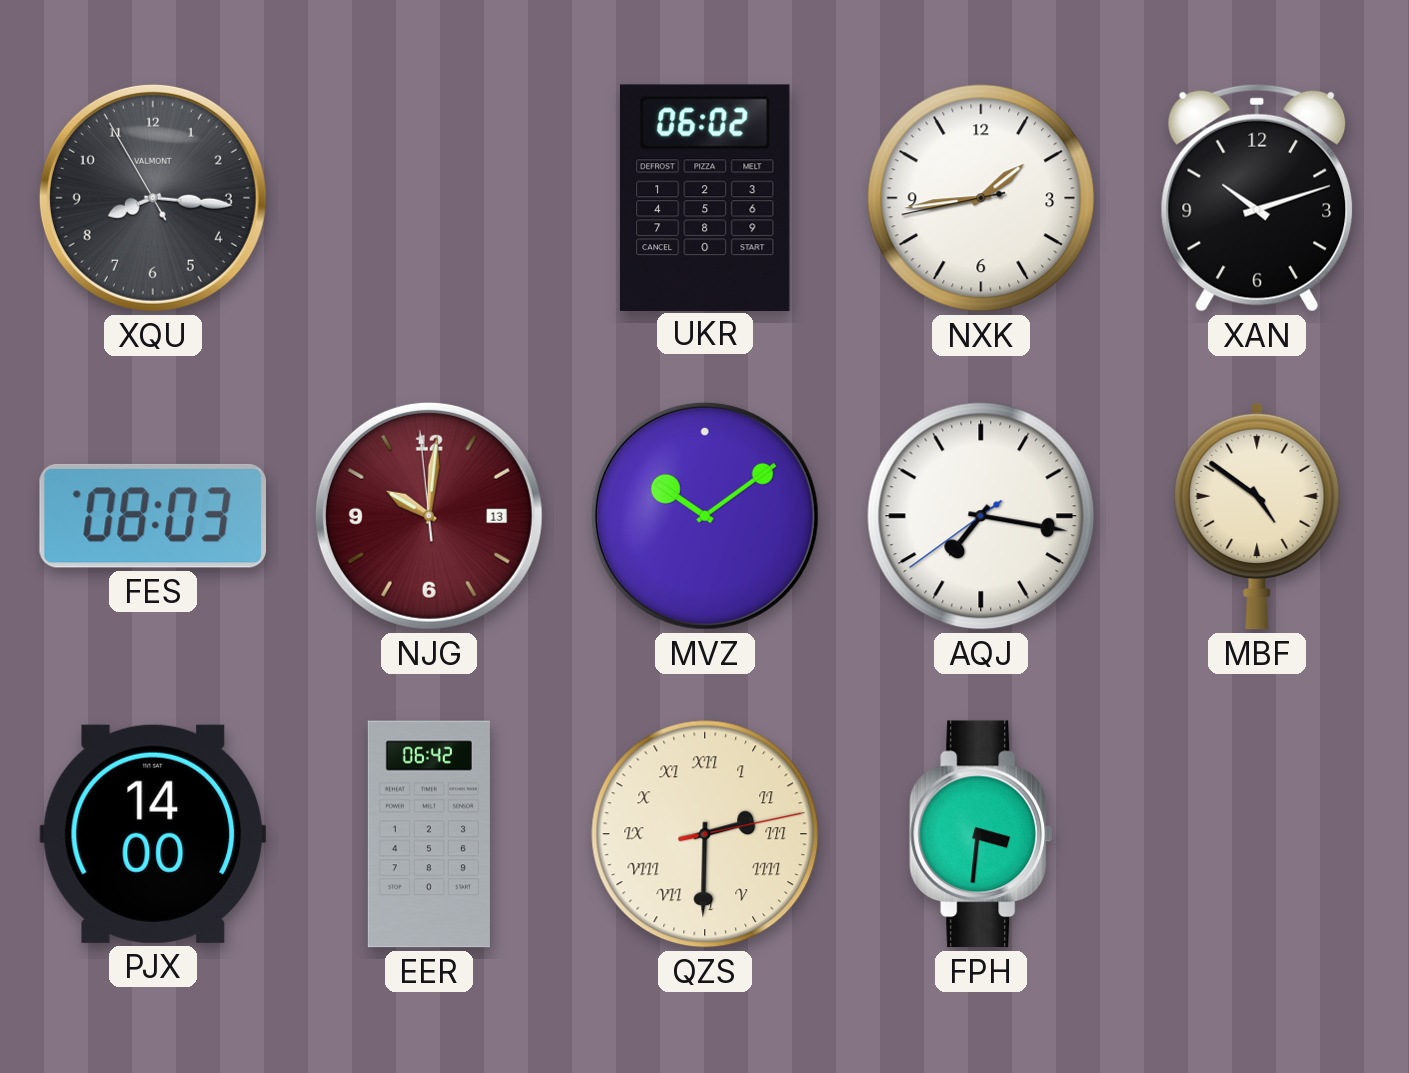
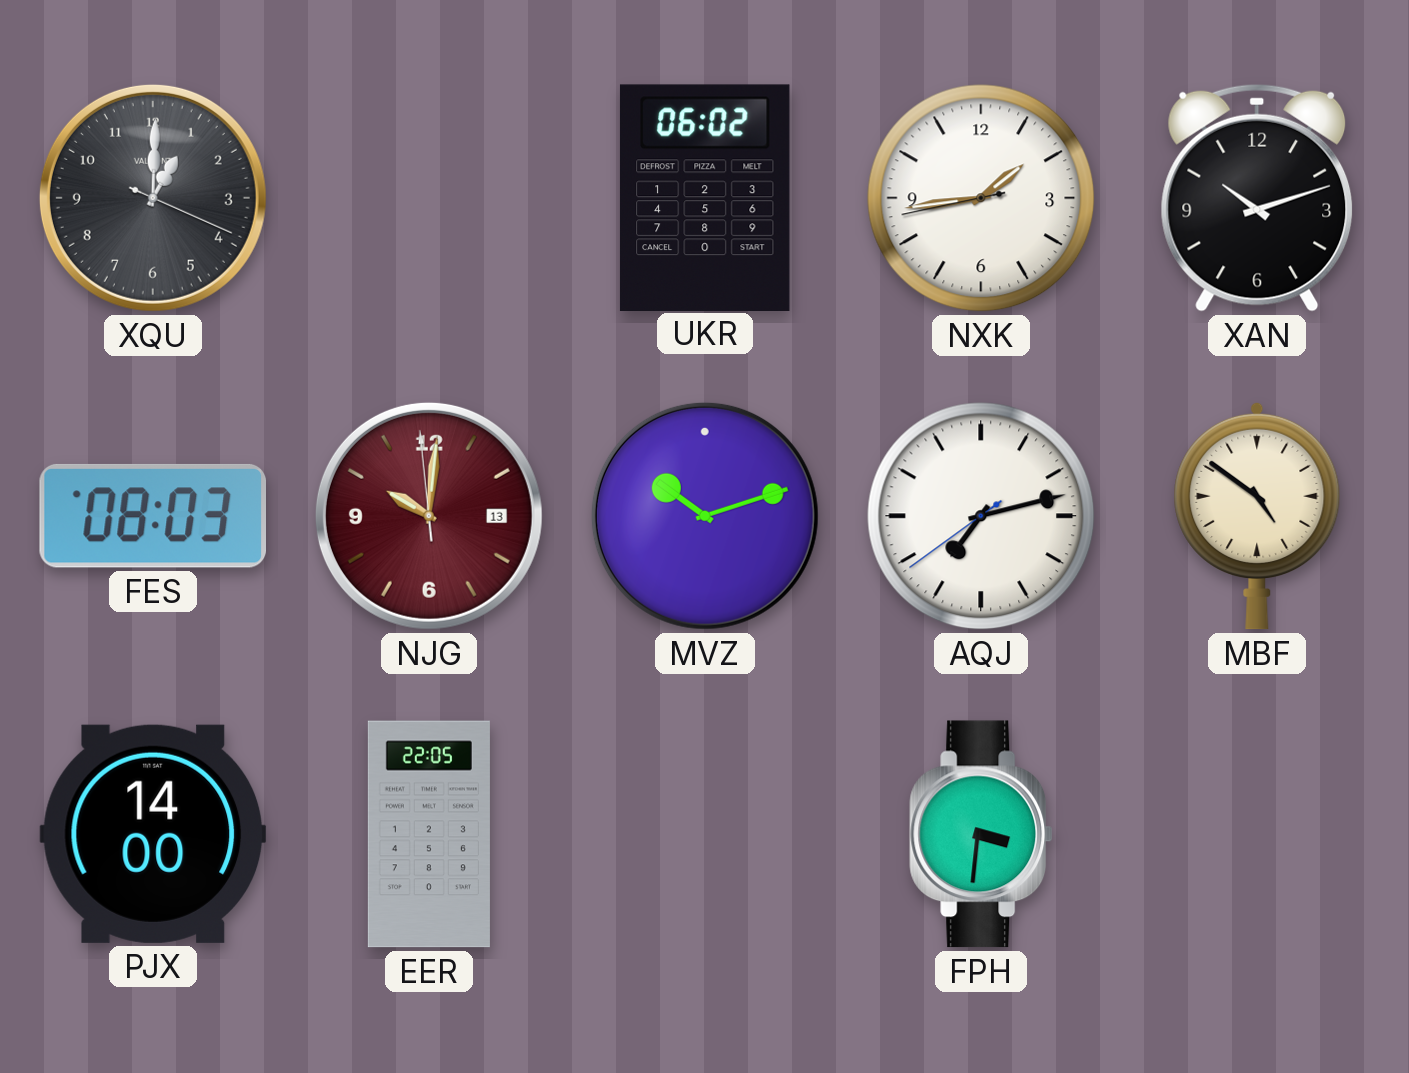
XQU: 8:15 -> 1:00 (153, 198)
MVZ: 10:09 -> 10:12 (705, 516)
AQJ: 7:16 -> 7:12 (981, 516)
EER: 06:42 -> 22:05 (429, 834)
QZS: 2:30 -> none (705, 834)
